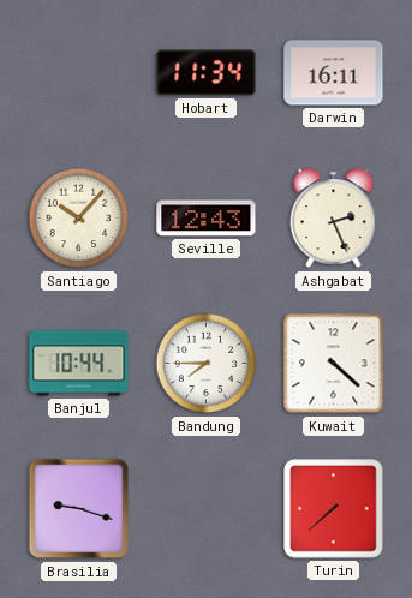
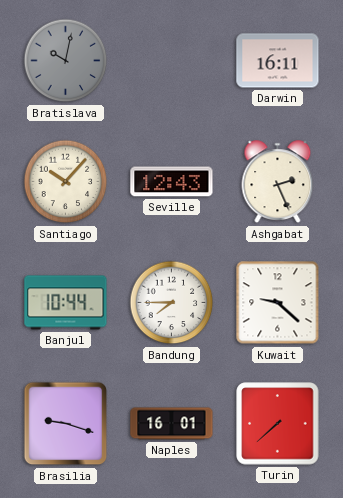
Bratislava: none -> 10:02 (66, 61)
Hobart: 11:34 -> none (207, 73)
Kuwait: 4:22 -> 9:22 (278, 303)
Naples: none -> 16:01 (172, 424)
